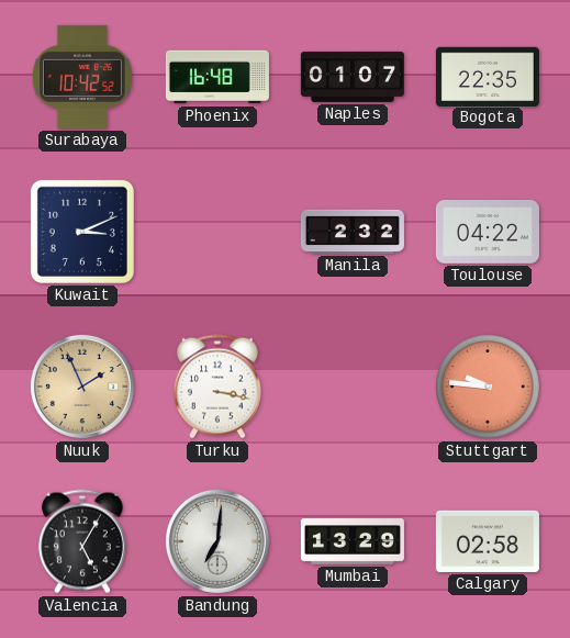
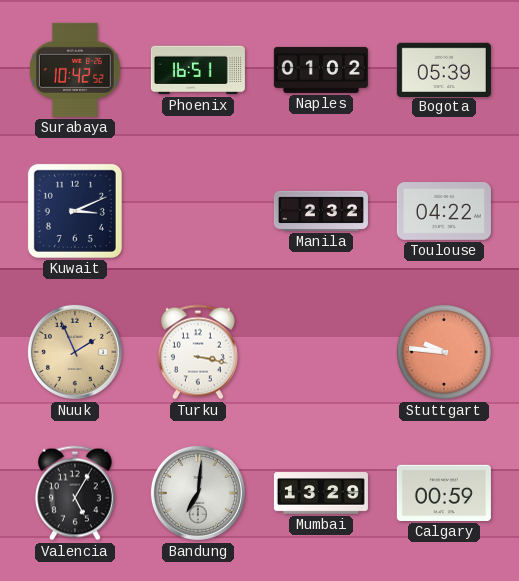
Phoenix: 16:48 -> 16:51 (198, 70)
Naples: 01:07 -> 01:02 (321, 70)
Bogota: 22:35 -> 05:39 (444, 69)
Calgary: 02:58 -> 00:59 (444, 493)
